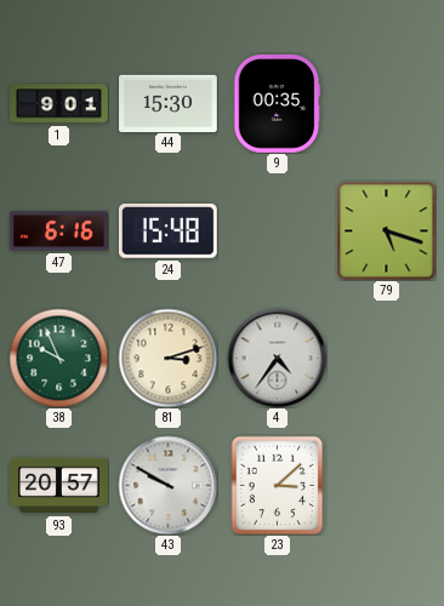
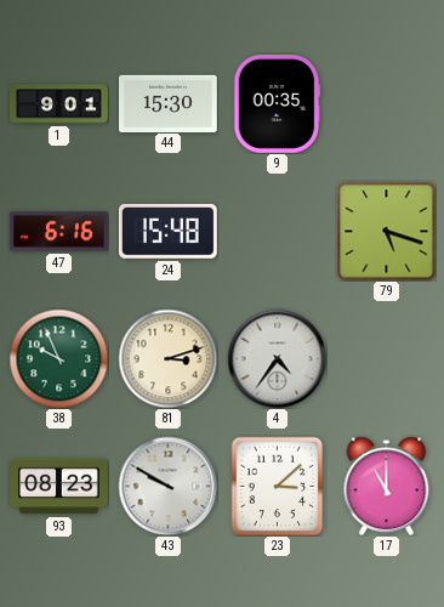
93: 20:57 -> 08:23 (59, 487)
17: none -> 11:00 (387, 486)
